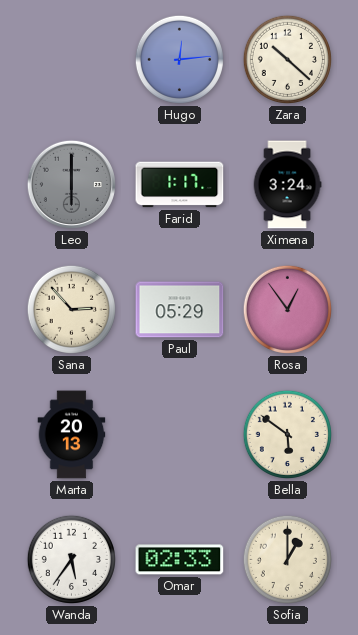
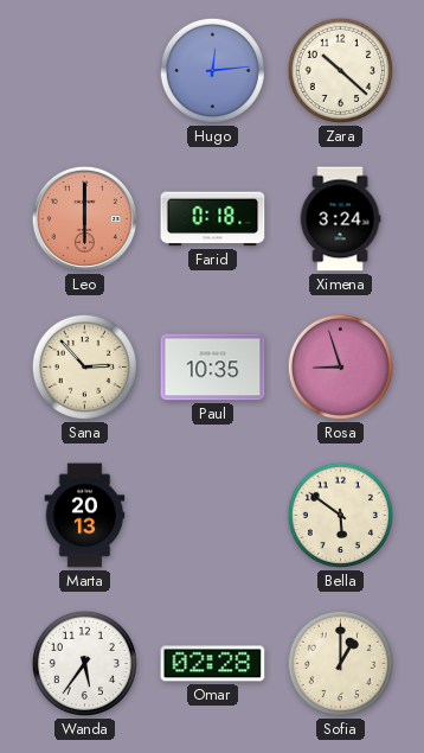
Leo dial: grey -> salmon (84, 218)
Farid: 1:17 -> 0:18 (213, 219)
Paul: 05:29 -> 10:35 (213, 368)
Rosa: 12:54 -> 8:57 (340, 366)
Omar: 02:33 -> 02:28 (213, 664)
